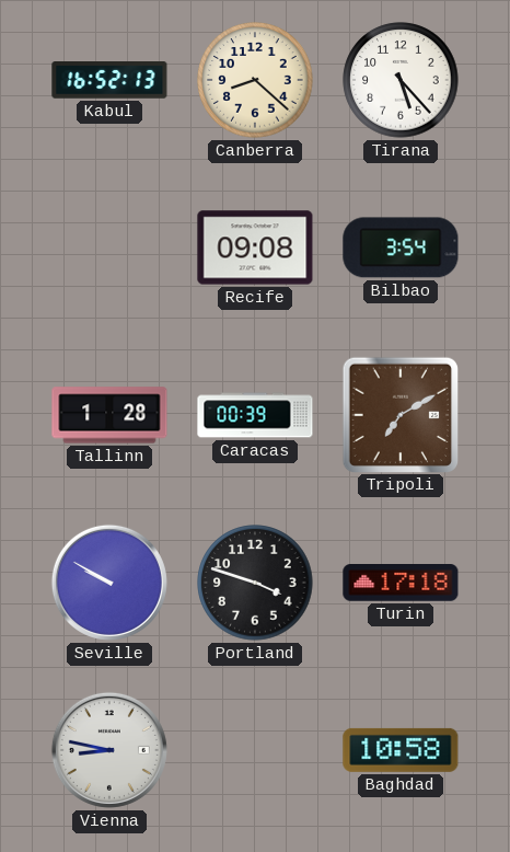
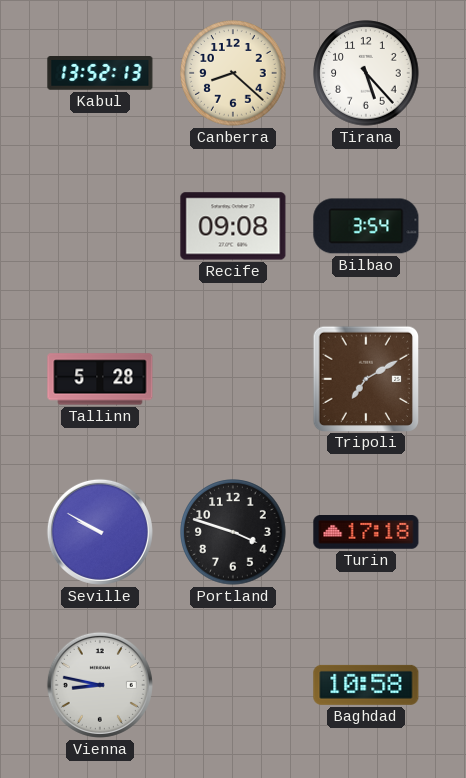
Kabul: 16:52 -> 13:52 (100, 74)
Tallinn: 1:28 -> 5:28 (100, 379)
Caracas: 00:39 -> none (255, 415)
